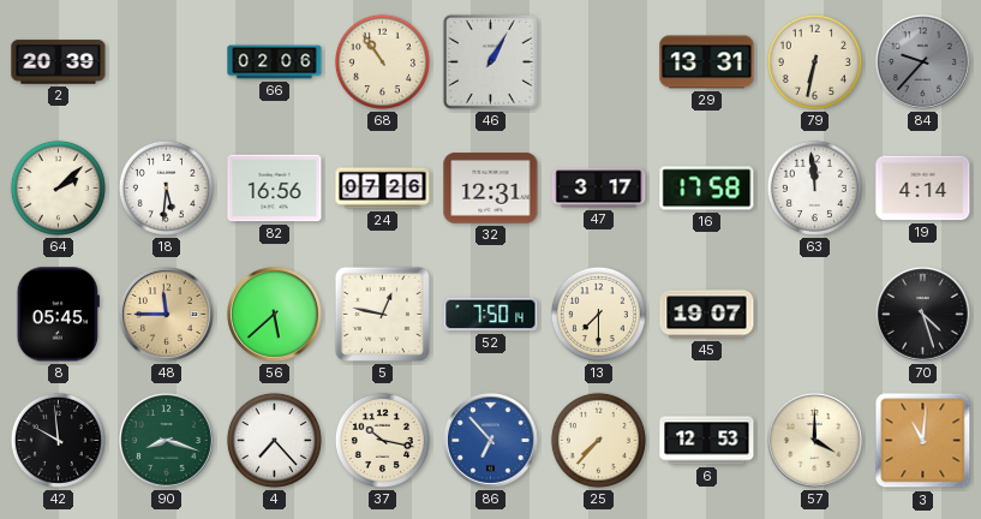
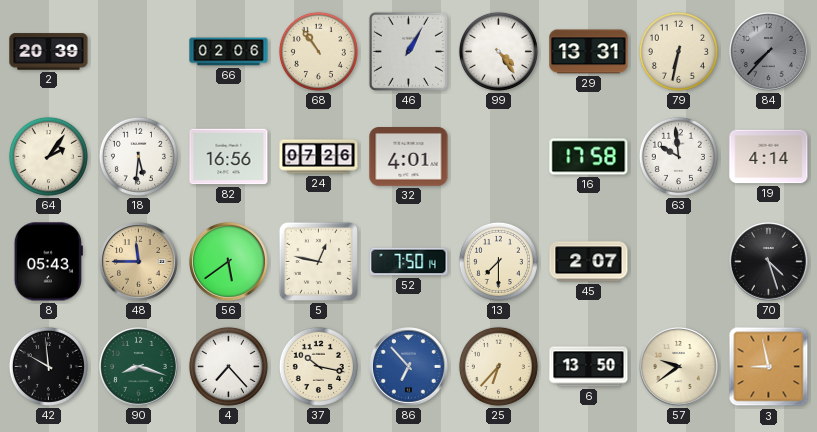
99: none -> 4:24 (498, 51)
84: 9:37 -> 7:37 (769, 52)
64: 2:08 -> 2:06 (48, 156)
32: 12:31 -> 4:01 (409, 157)
47: 3:17 -> none (599, 189)
63: 11:59 -> 9:59 (678, 156)
8: 05:45 -> 05:43 (48, 262)
56: 5:38 -> 5:39 (229, 262)
45: 19:07 -> 2:07 (589, 262)
25: 7:37 -> 6:37 (498, 366)
6: 12:53 -> 13:50 (589, 367)
57: 4:00 -> 9:39 (679, 367)
3: 11:01 -> 8:58 (769, 367)
